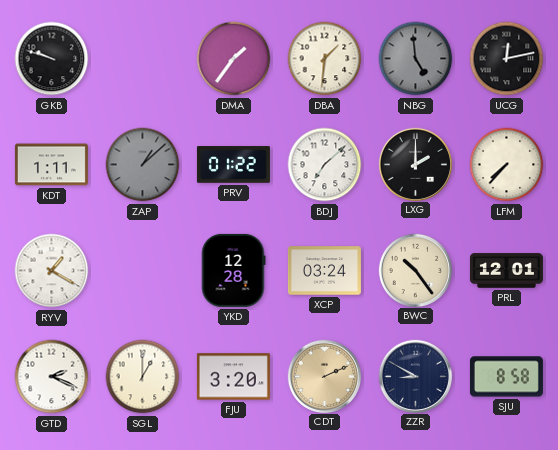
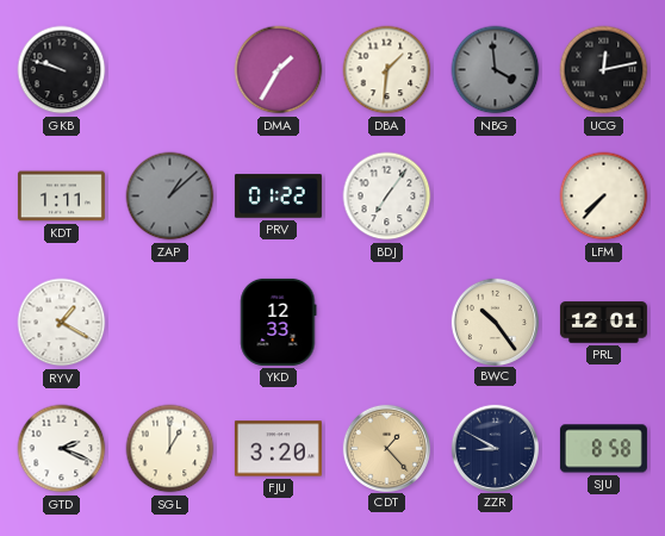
DMA: 1:36 -> 1:35 (279, 70)
NBG: 4:59 -> 3:59 (496, 70)
BDJ: 7:08 -> 7:06 (387, 197)
LXG: 2:00 -> none (415, 164)
YKD: 12:28 -> 12:33 (279, 322)
XCP: 03:24 -> none (324, 271)
CDT: 2:11 -> 1:23 (386, 448)
